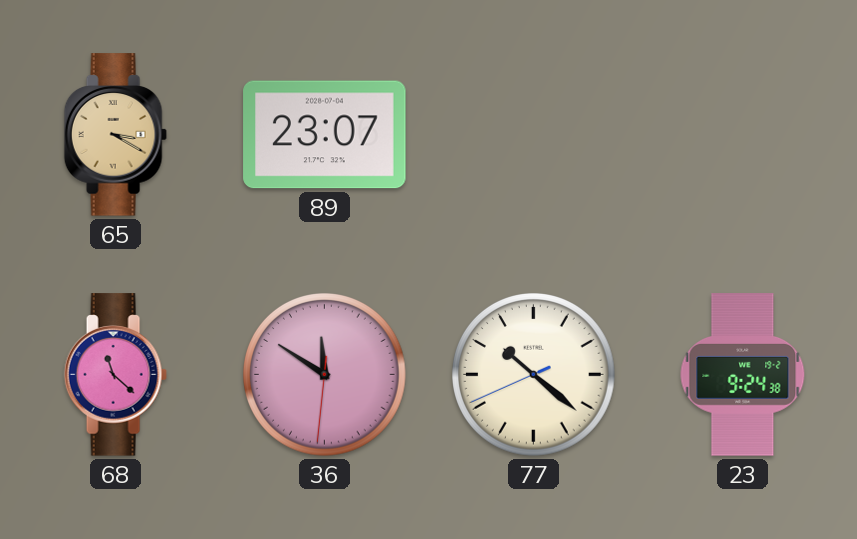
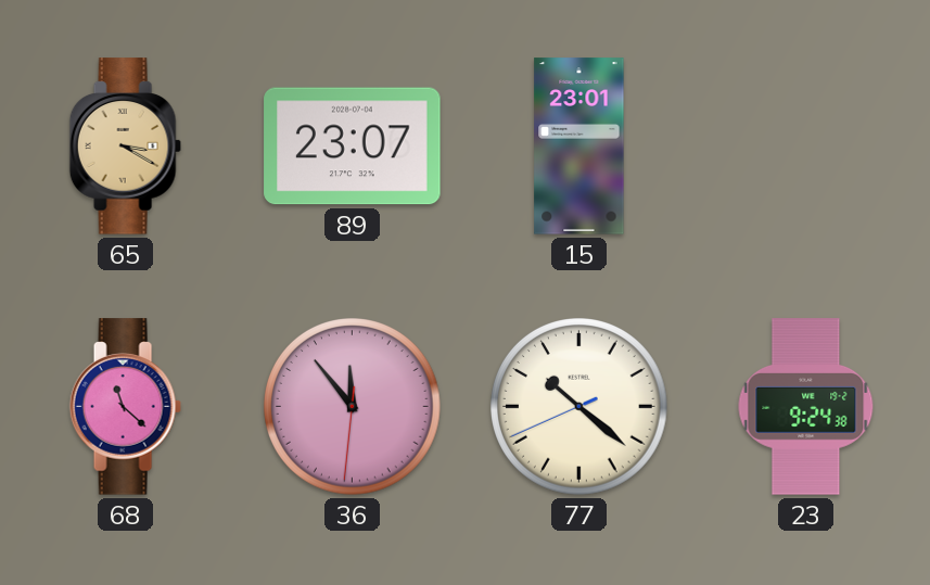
15: none -> 23:01 (579, 147)
36: 11:50 -> 11:53 (353, 407)
